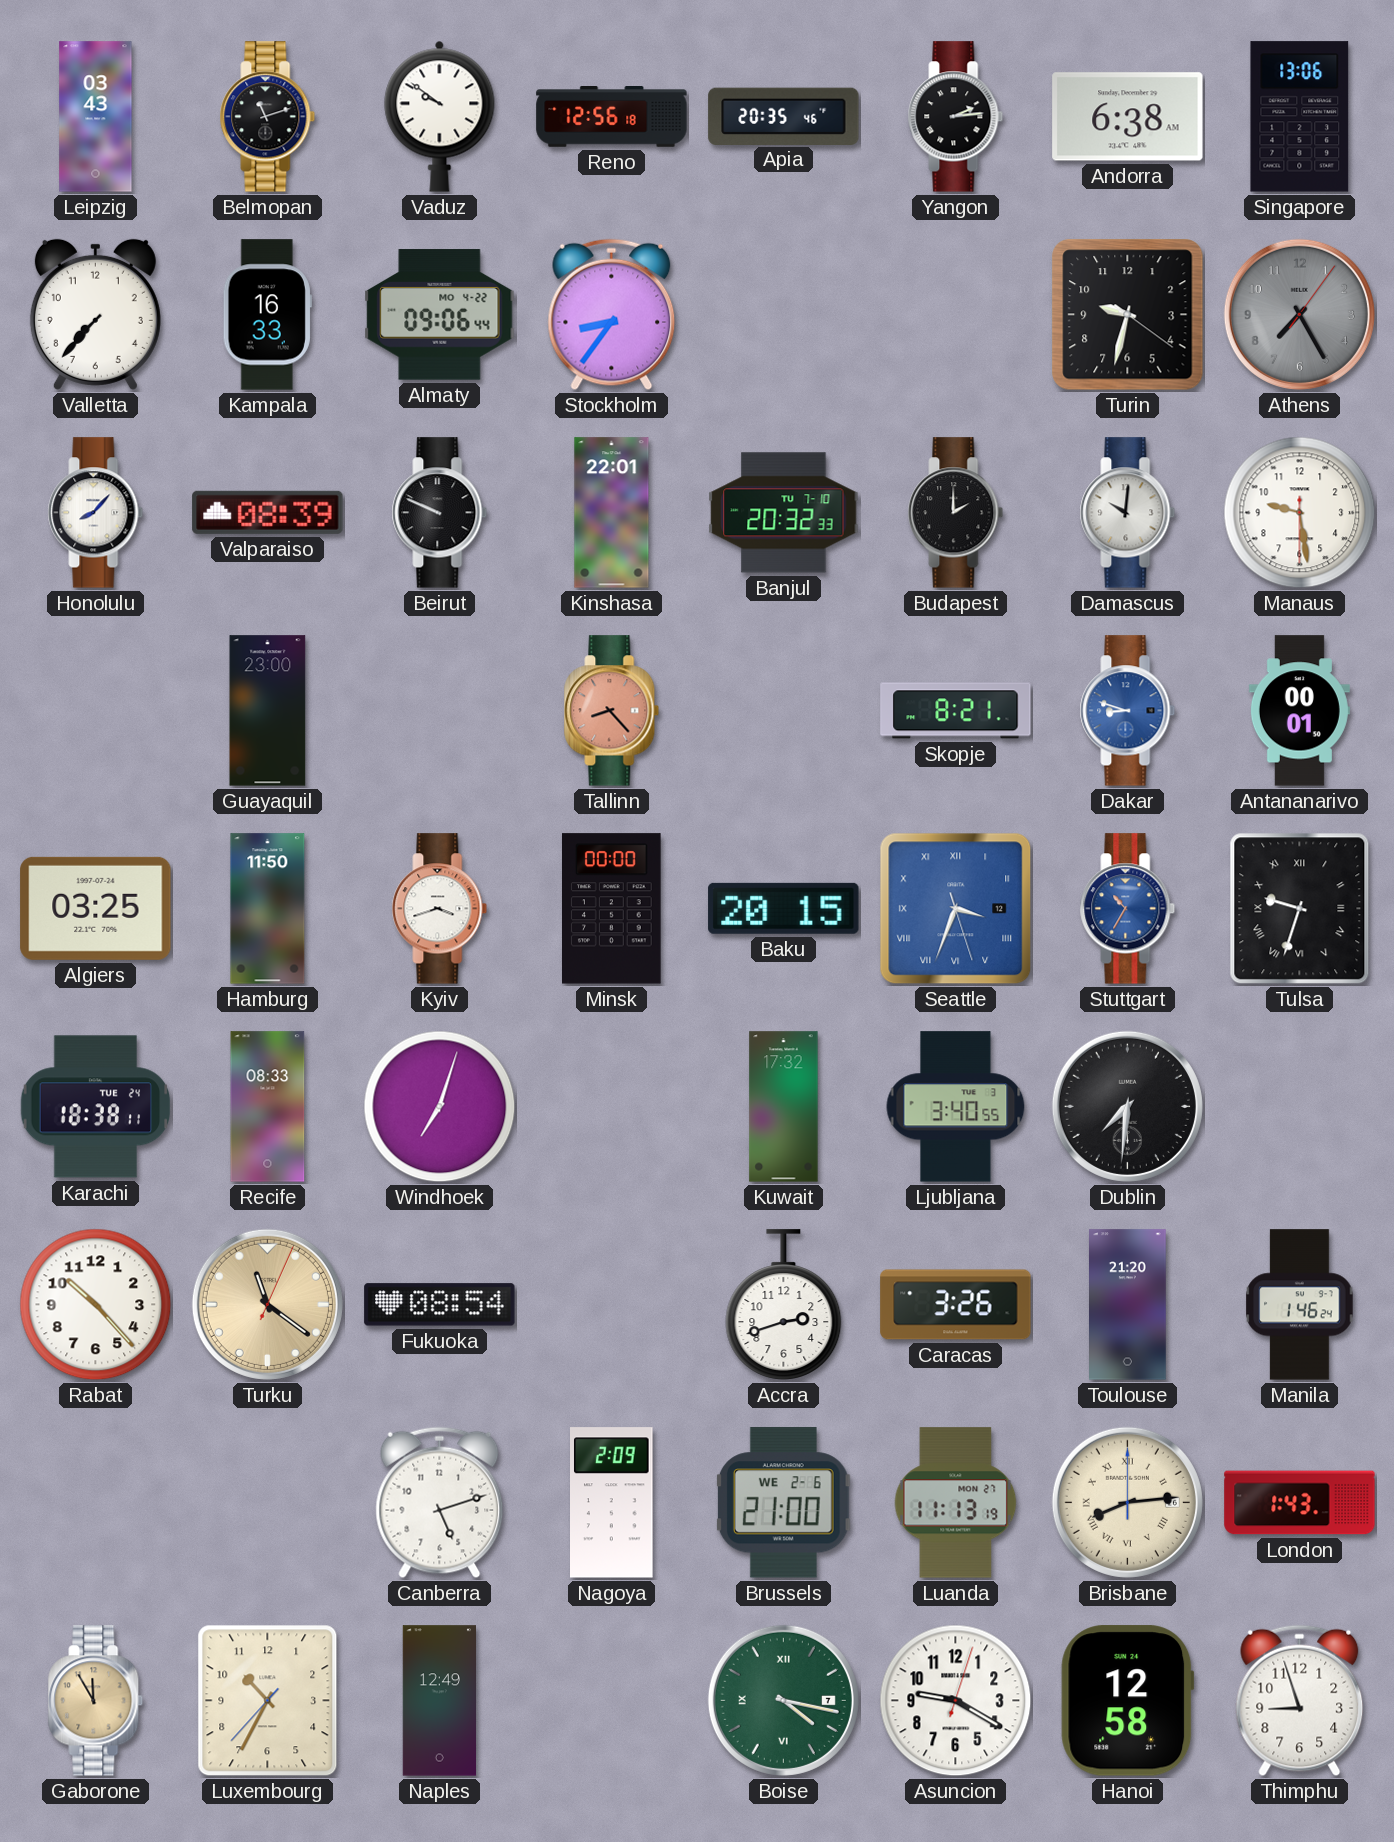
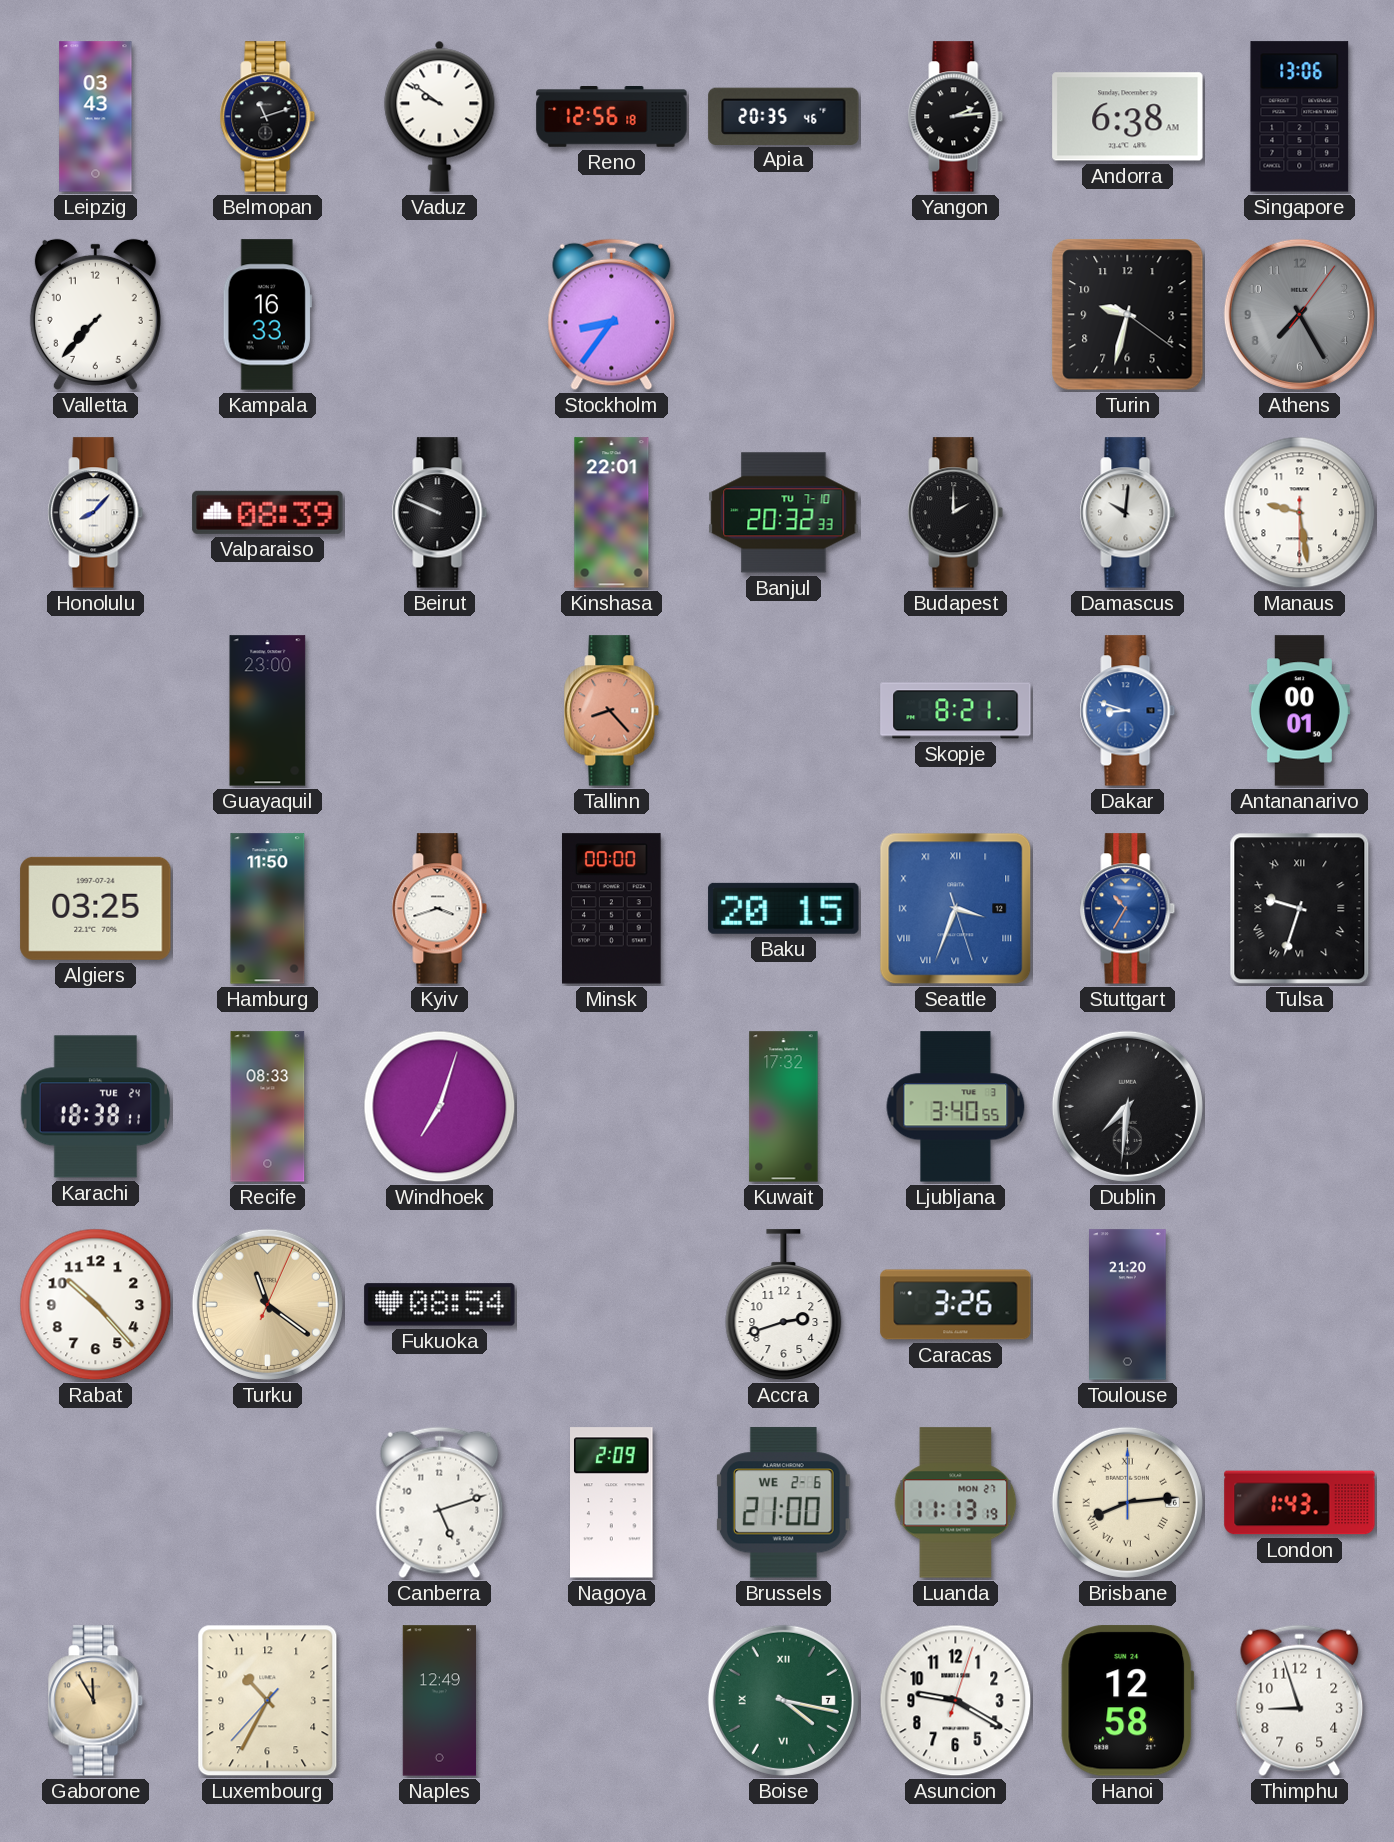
Almaty: 09:06 -> none (440, 315)
Manila: 1:46 -> none (1300, 1305)
